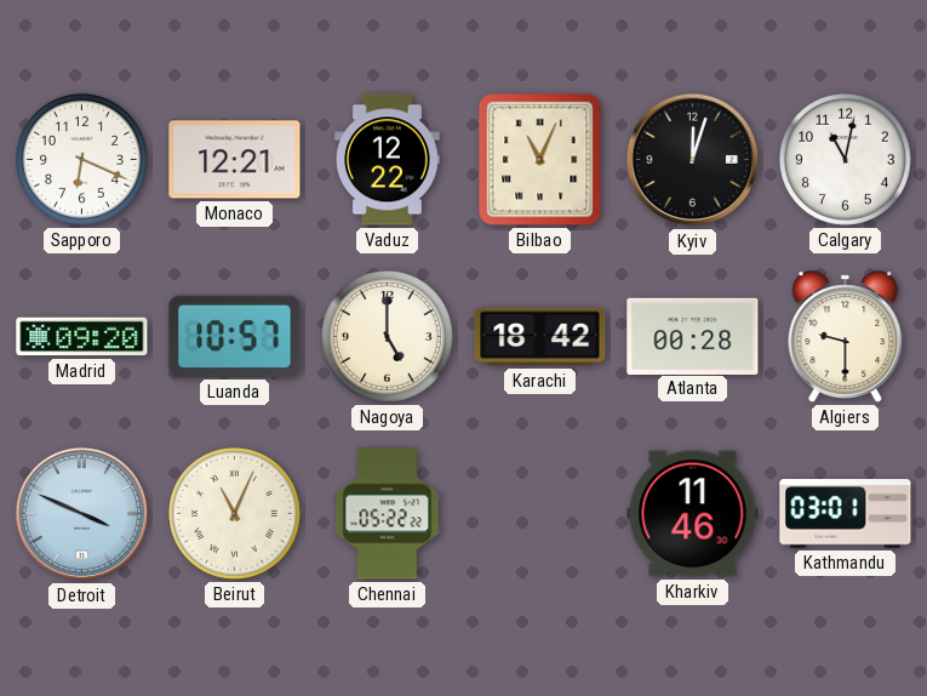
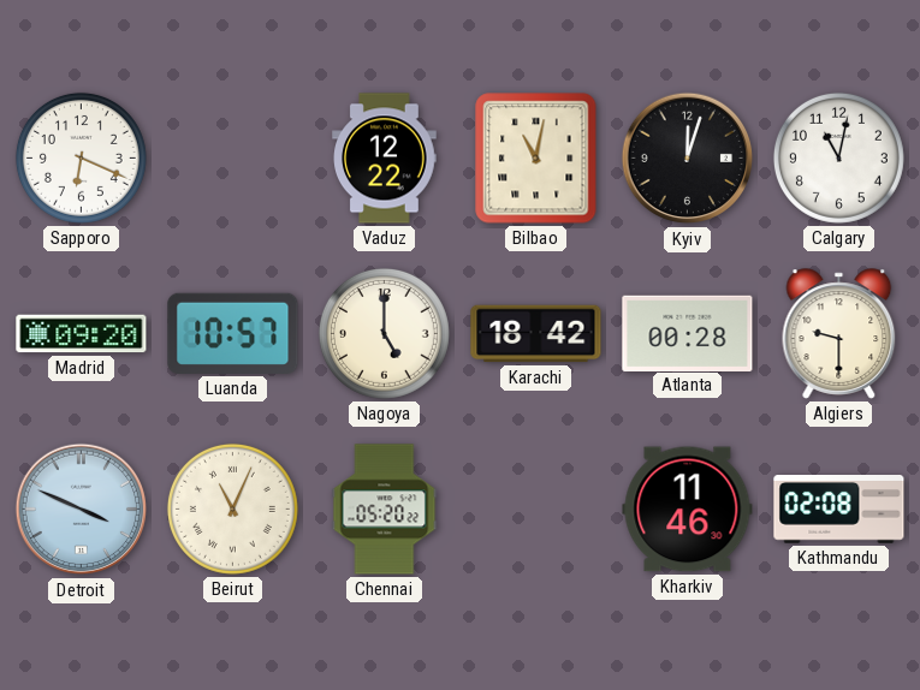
Monaco: 12:21 -> none (235, 160)
Bilbao: 11:04 -> 11:02 (536, 159)
Chennai: 05:22 -> 05:20 (385, 510)
Kathmandu: 03:01 -> 02:08 (839, 510)
